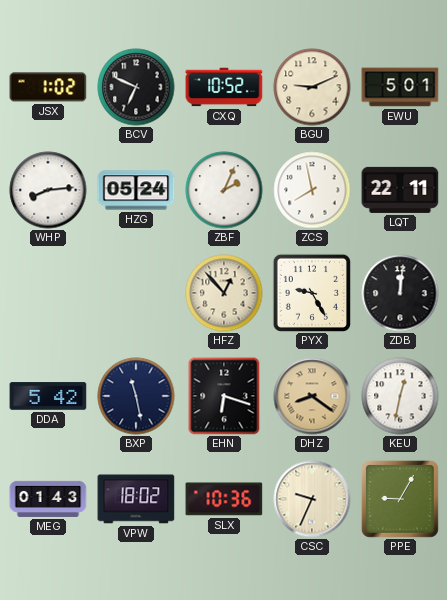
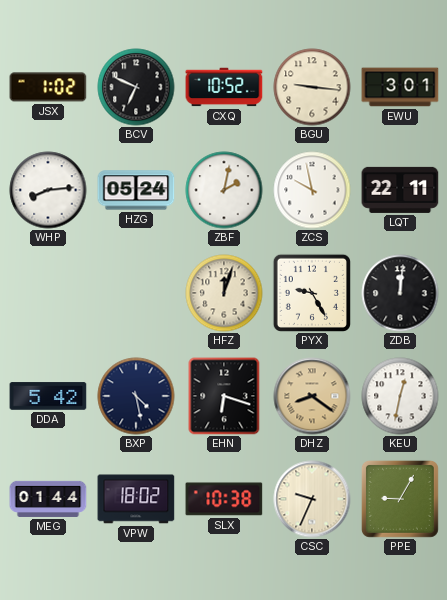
BGU: 9:11 -> 9:16 (312, 87)
EWU: 5:01 -> 3:01 (400, 87)
ZBF: 2:04 -> 2:02 (224, 190)
ZCS: 7:58 -> 9:58 (312, 190)
HFZ: 12:53 -> 12:03 (224, 293)
BXP: 11:28 -> 4:28 (136, 396)
MEG: 01:43 -> 01:44 (48, 499)
SLX: 10:36 -> 10:38 (224, 499)
